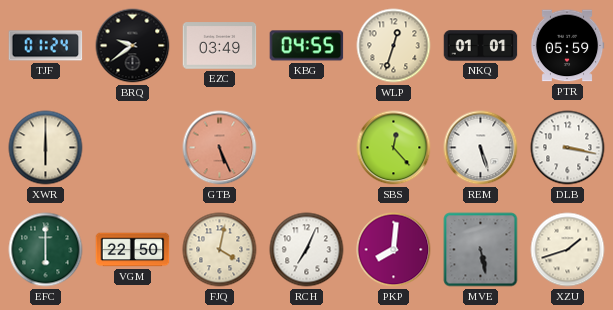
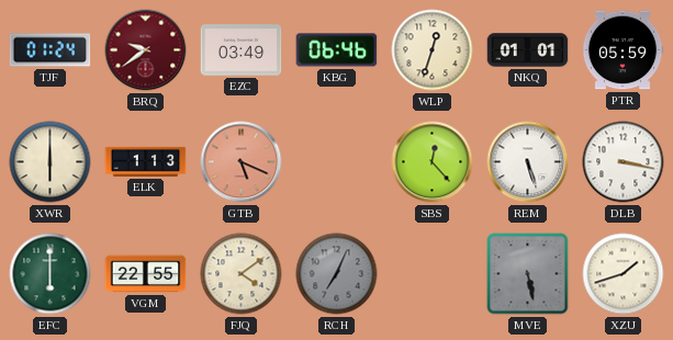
BRQ dial: black -> burgundy (146, 50)
KBG: 04:55 -> 06:46 (337, 50)
ELK: none -> 1:13 (146, 161)
GTB: 5:26 -> 5:19 (242, 162)
VGM: 22:50 -> 22:55 (146, 274)
FJQ: 4:02 -> 4:09 (242, 274)
RCH dial: white -> grey (337, 274)
PKP: 8:01 -> none (394, 250)
